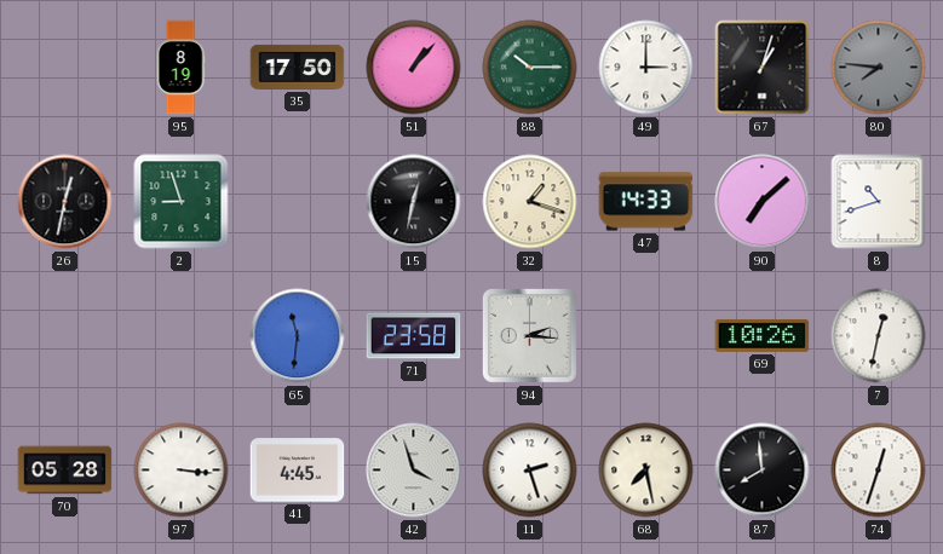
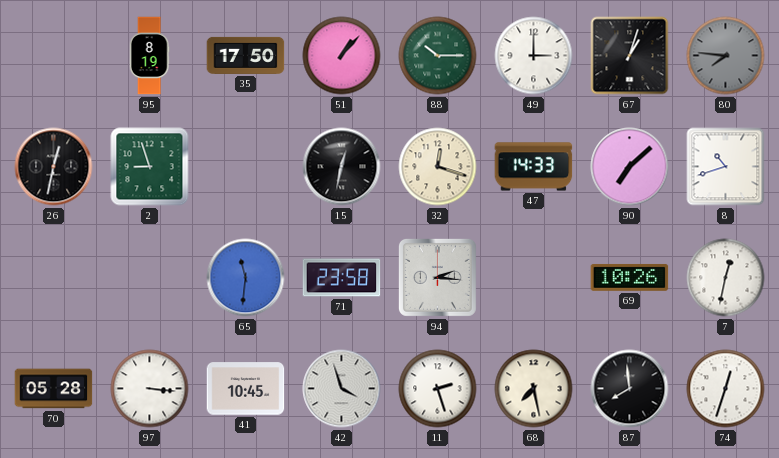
32: 1:18 -> 12:18 (438, 167)
41: 4:45 -> 10:45 (246, 389)
